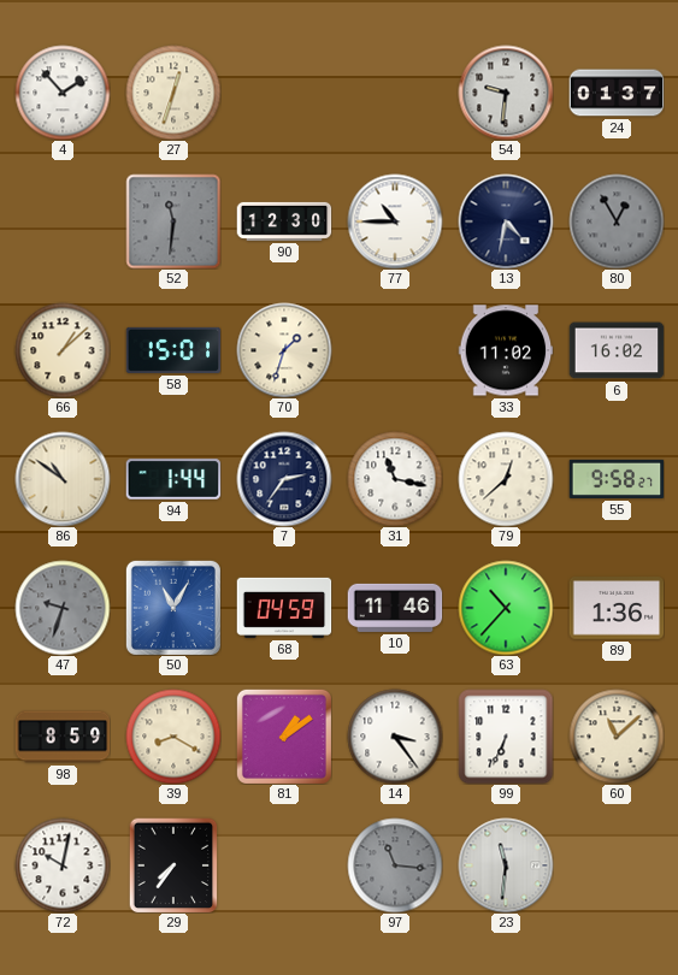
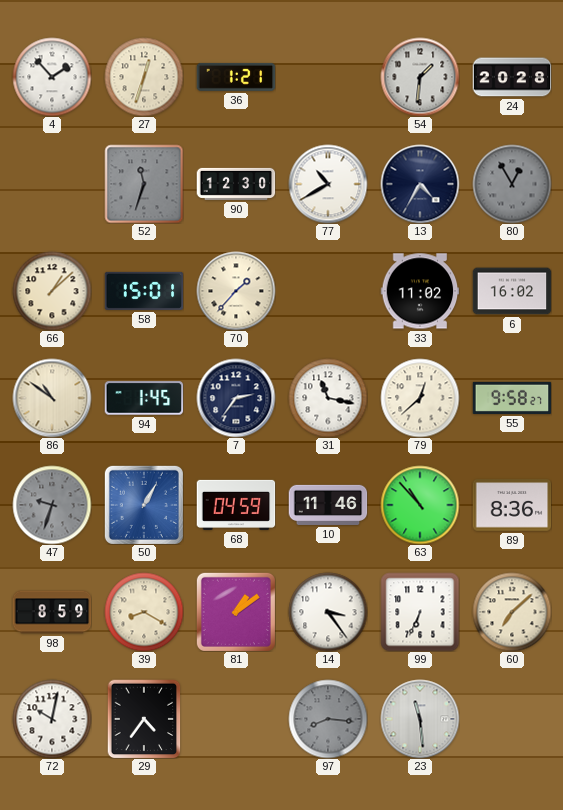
36: none -> 1:21 (236, 77)
54: 9:31 -> 1:31 (420, 77)
24: 01:37 -> 20:28 (512, 77)
52: 11:31 -> 11:33 (144, 184)
77: 10:45 -> 10:40 (328, 184)
13: 4:32 -> 4:35 (420, 184)
70: 1:33 -> 1:37 (236, 291)
94: 1:44 -> 1:45 (144, 398)
50: 11:05 -> 1:05 (144, 505)
63: 10:37 -> 10:53 (420, 505)
89: 1:36 -> 8:36 (512, 506)
60: 11:08 -> 7:08 (512, 612)
29: 7:36 -> 4:36 (144, 719)
97: 11:16 -> 8:16 (328, 719)
23: 11:31 -> 11:29 (420, 719)
